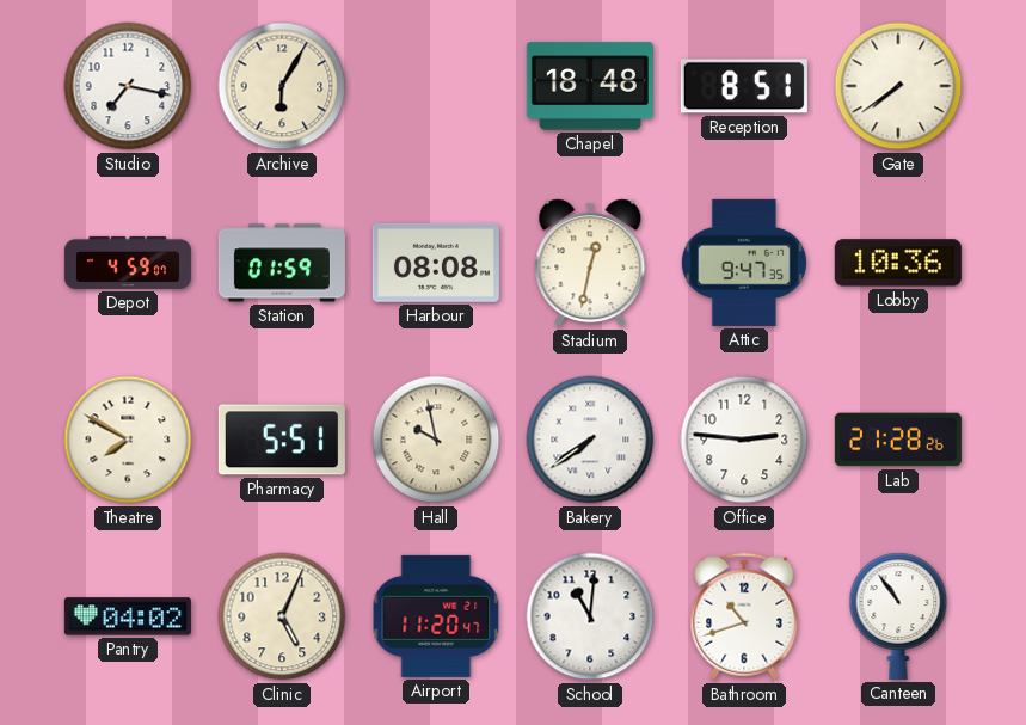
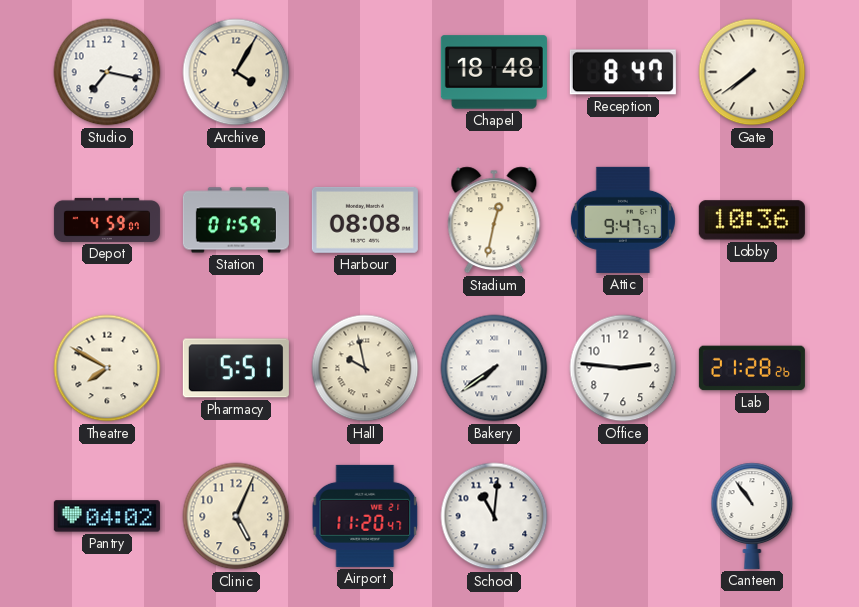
Archive: 6:05 -> 4:05 (236, 72)
Reception: 8:51 -> 8:47 (623, 72)
Attic: 9:47:35 -> 9:47:57 (623, 220)
Bathroom: 10:42 -> none (744, 616)
